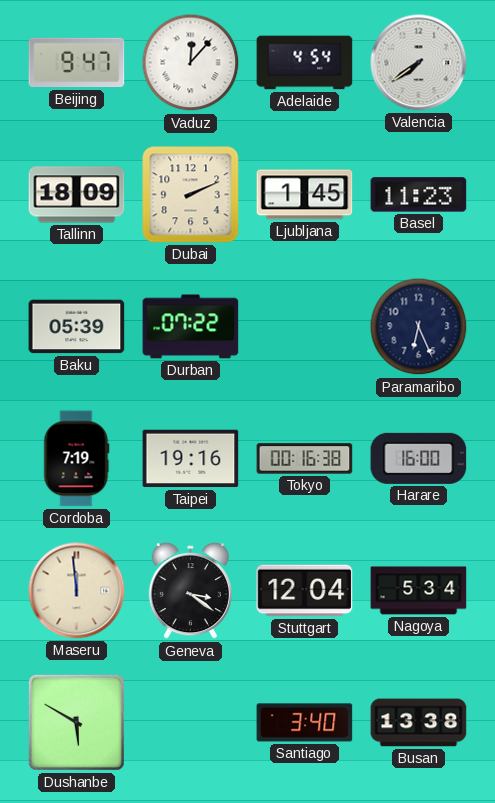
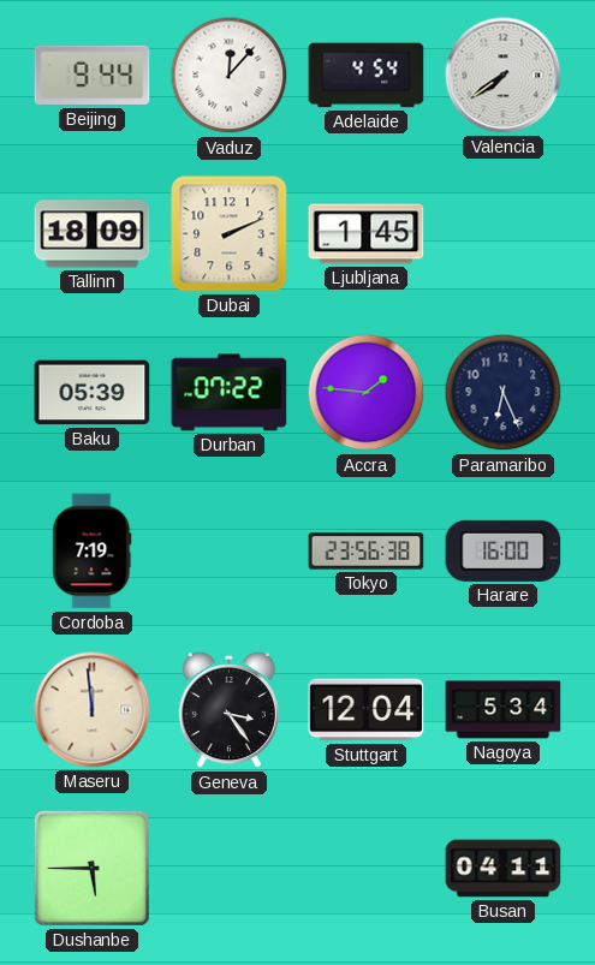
Beijing: 9:47 -> 9:44 (93, 76)
Basel: 11:23 -> none (419, 195)
Accra: none -> 1:46 (367, 393)
Taipei: 19:16 -> none (191, 459)
Tokyo: 00:16 -> 23:56 (367, 552)
Geneva: 3:21 -> 3:24 (228, 710)
Dushanbe: 5:50 -> 5:45 (91, 868)
Santiago: 3:40 -> none (305, 723)
Busan: 13:38 -> 04:11 (504, 869)
